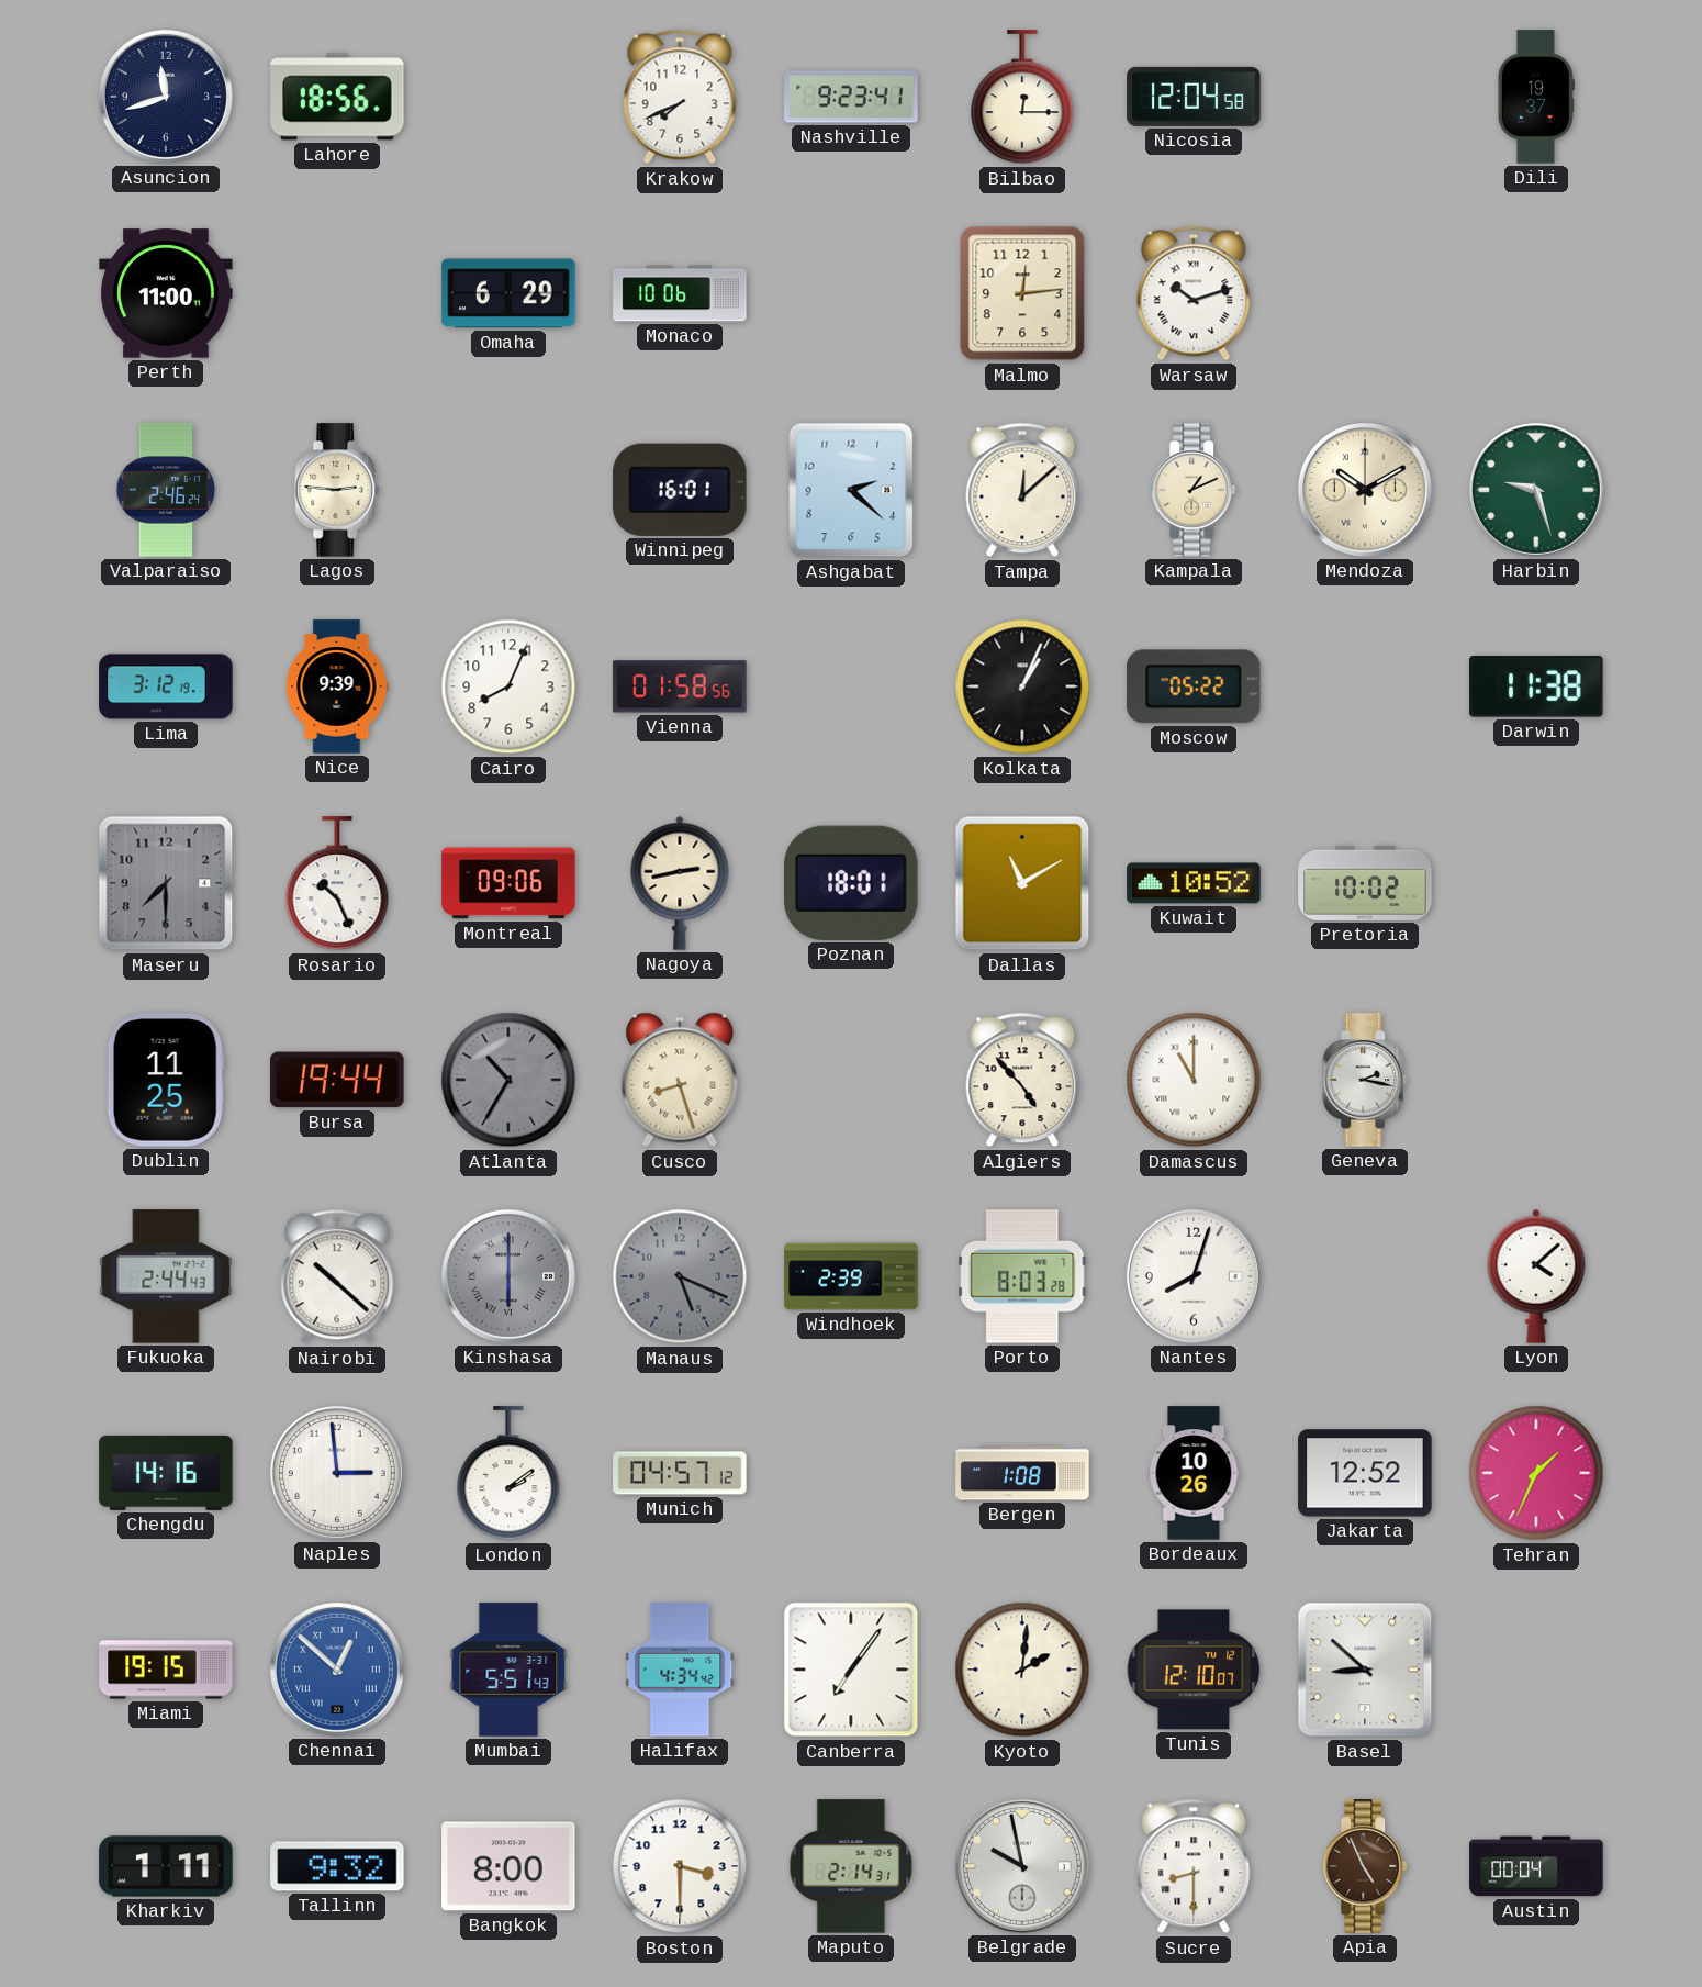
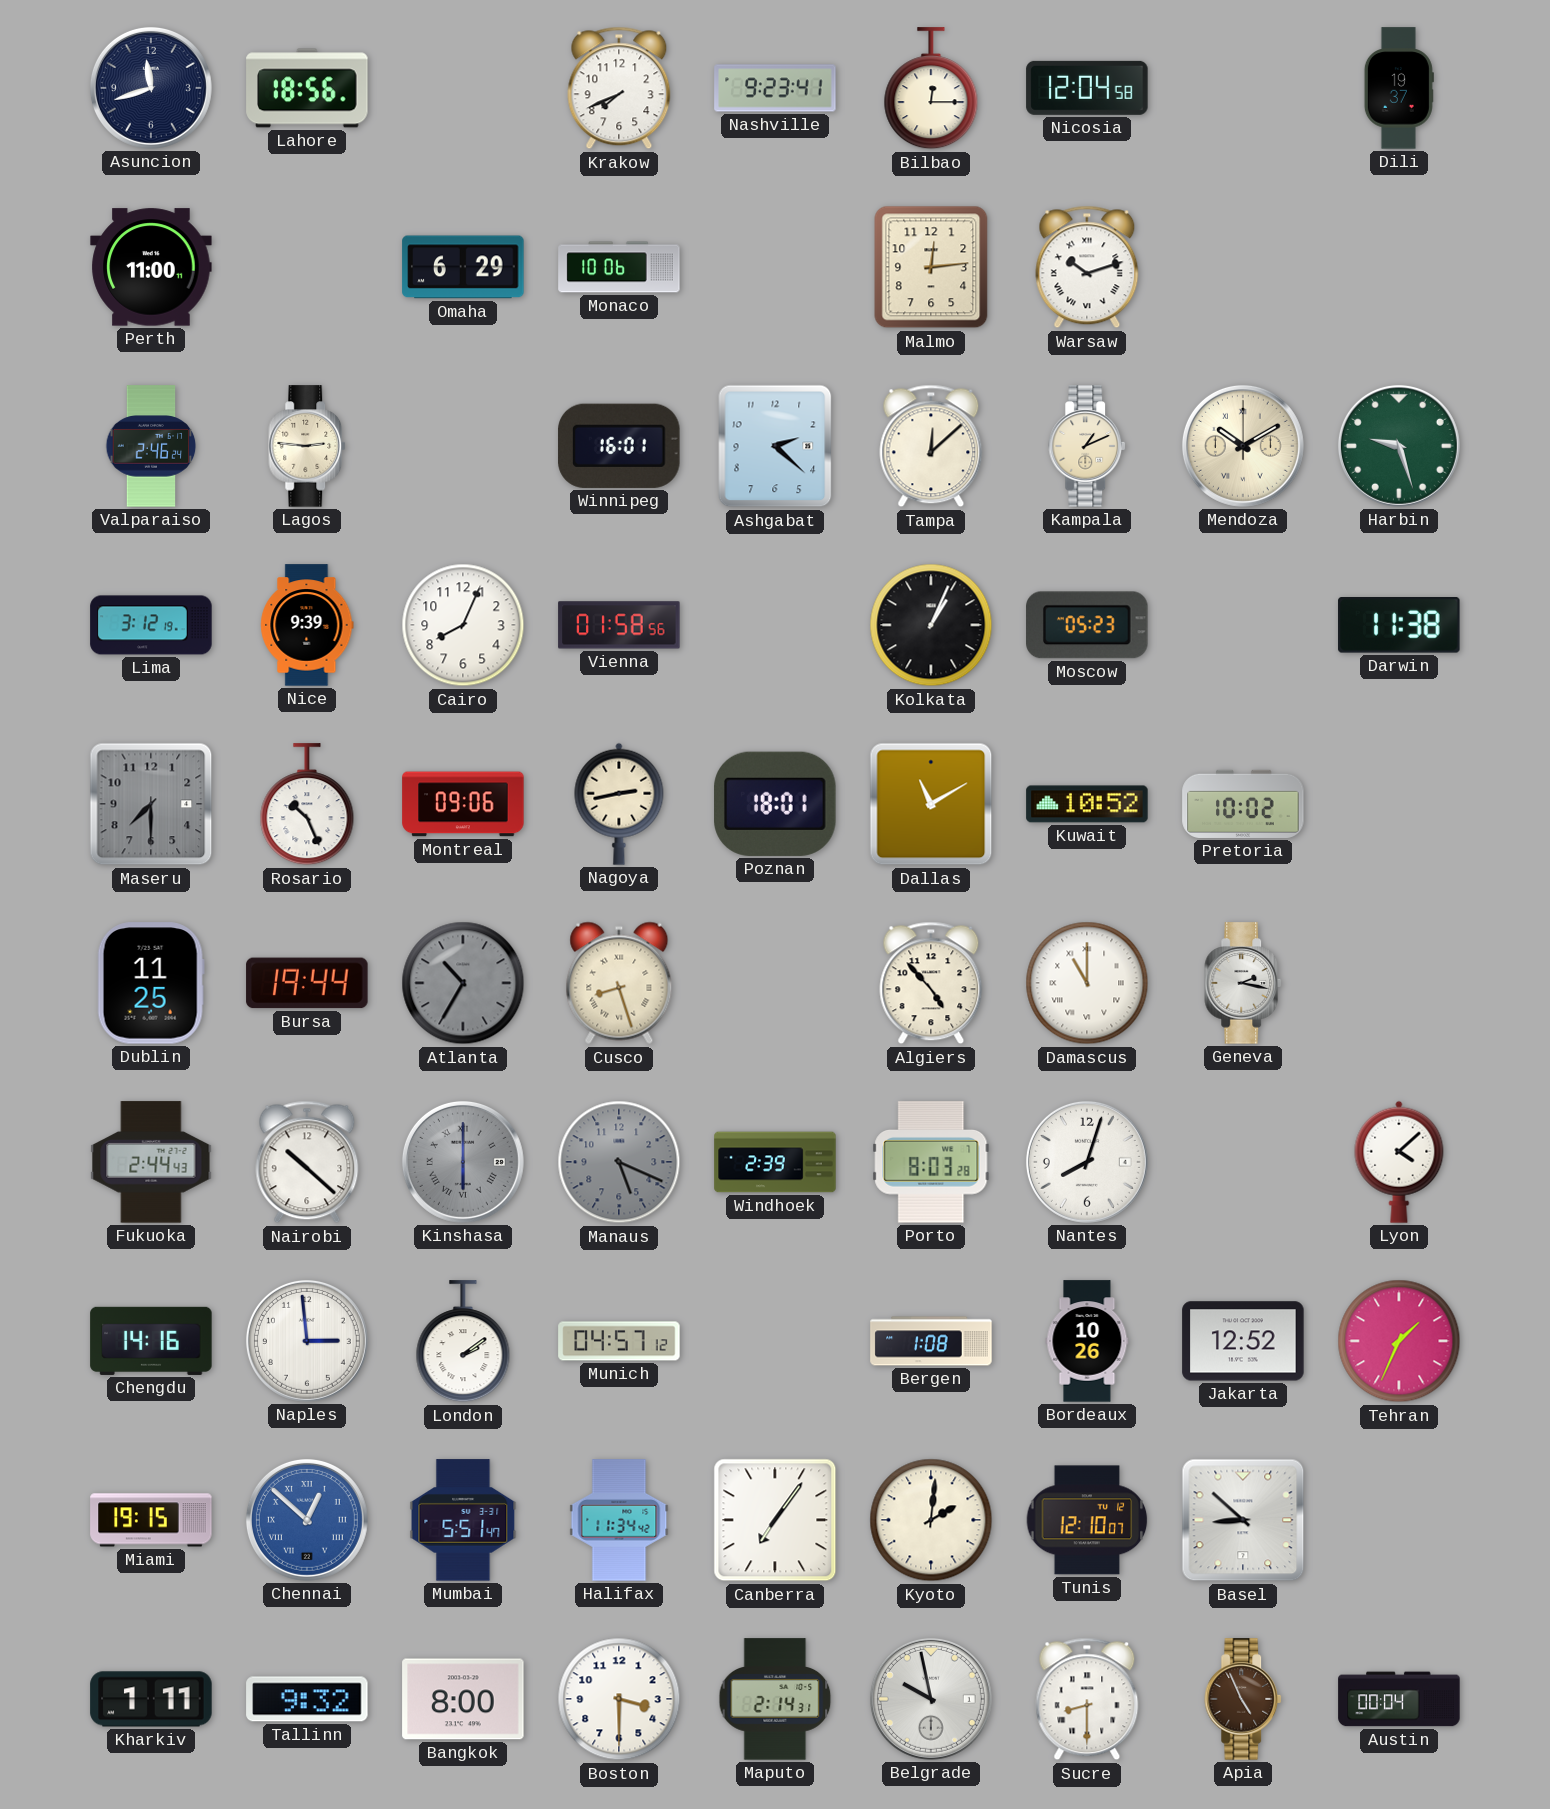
Moscow: 05:22 -> 05:23 (1087, 625)
Mumbai: 5:51:43 -> 5:51:47 (463, 1520)
Halifax: 4:34 -> 11:34 (619, 1520)
